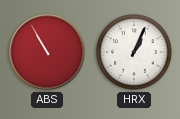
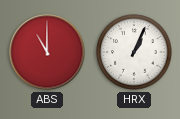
ABS: 10:55 -> 11:00 (47, 52)
